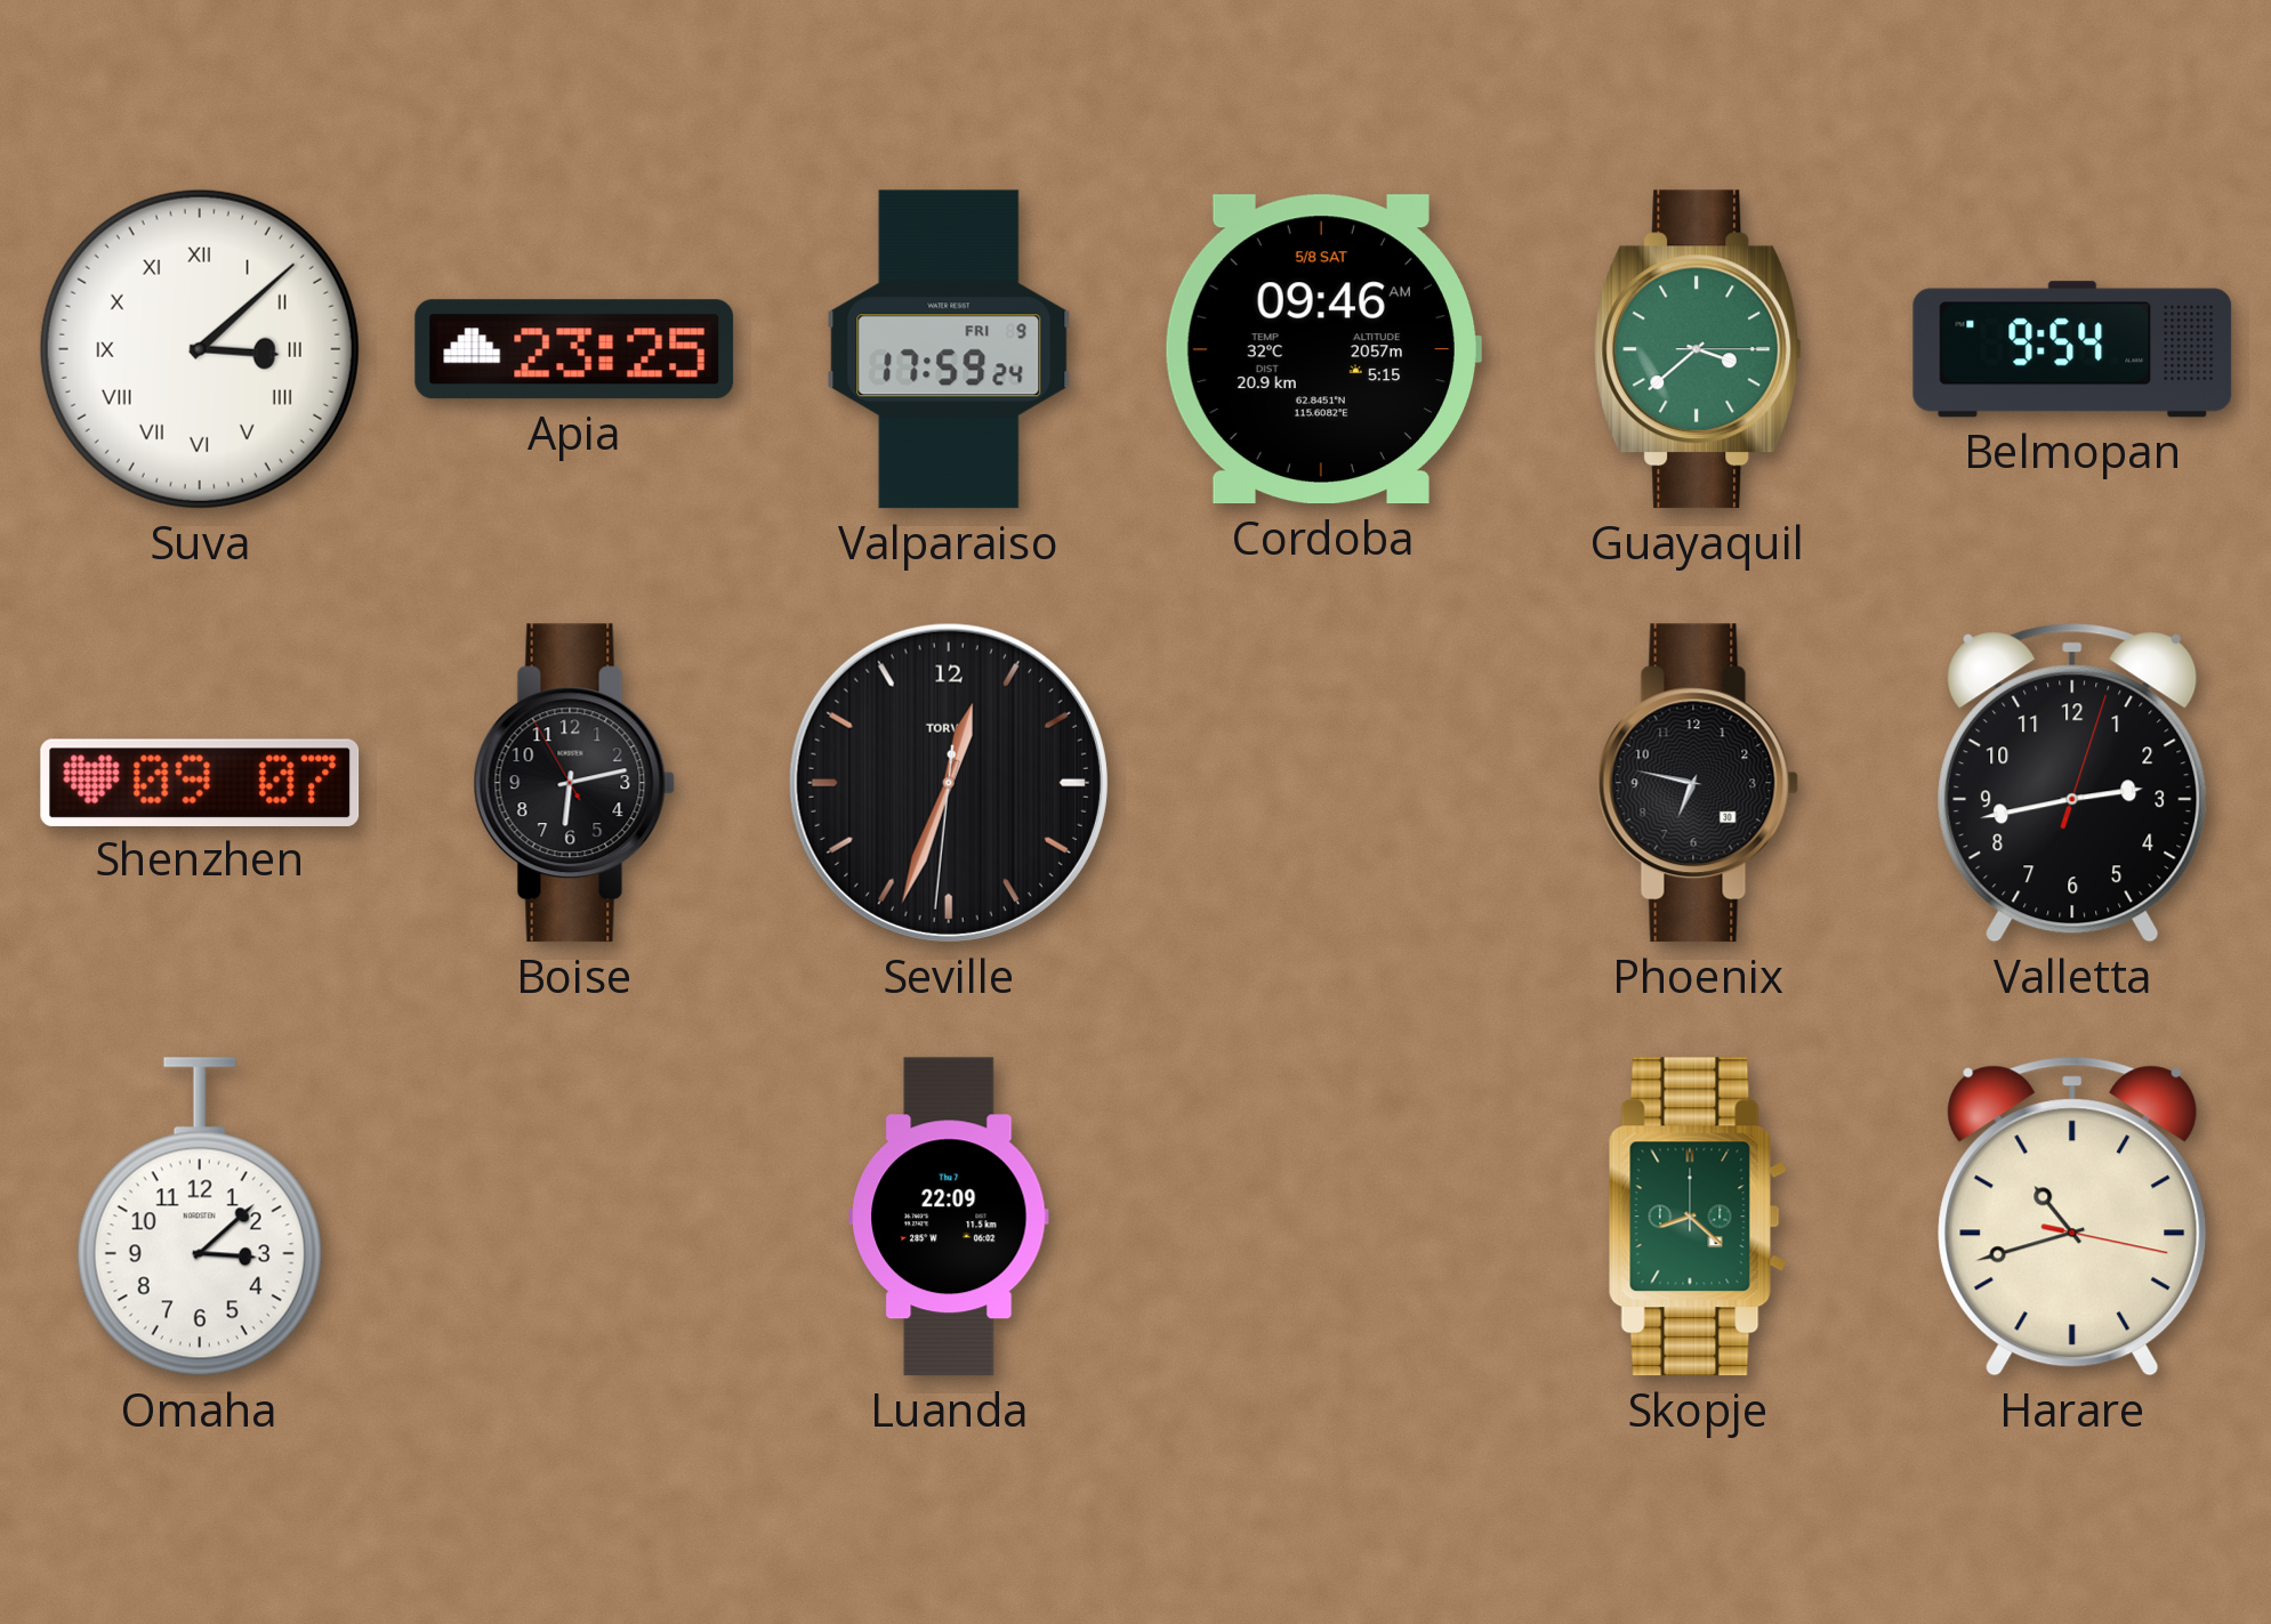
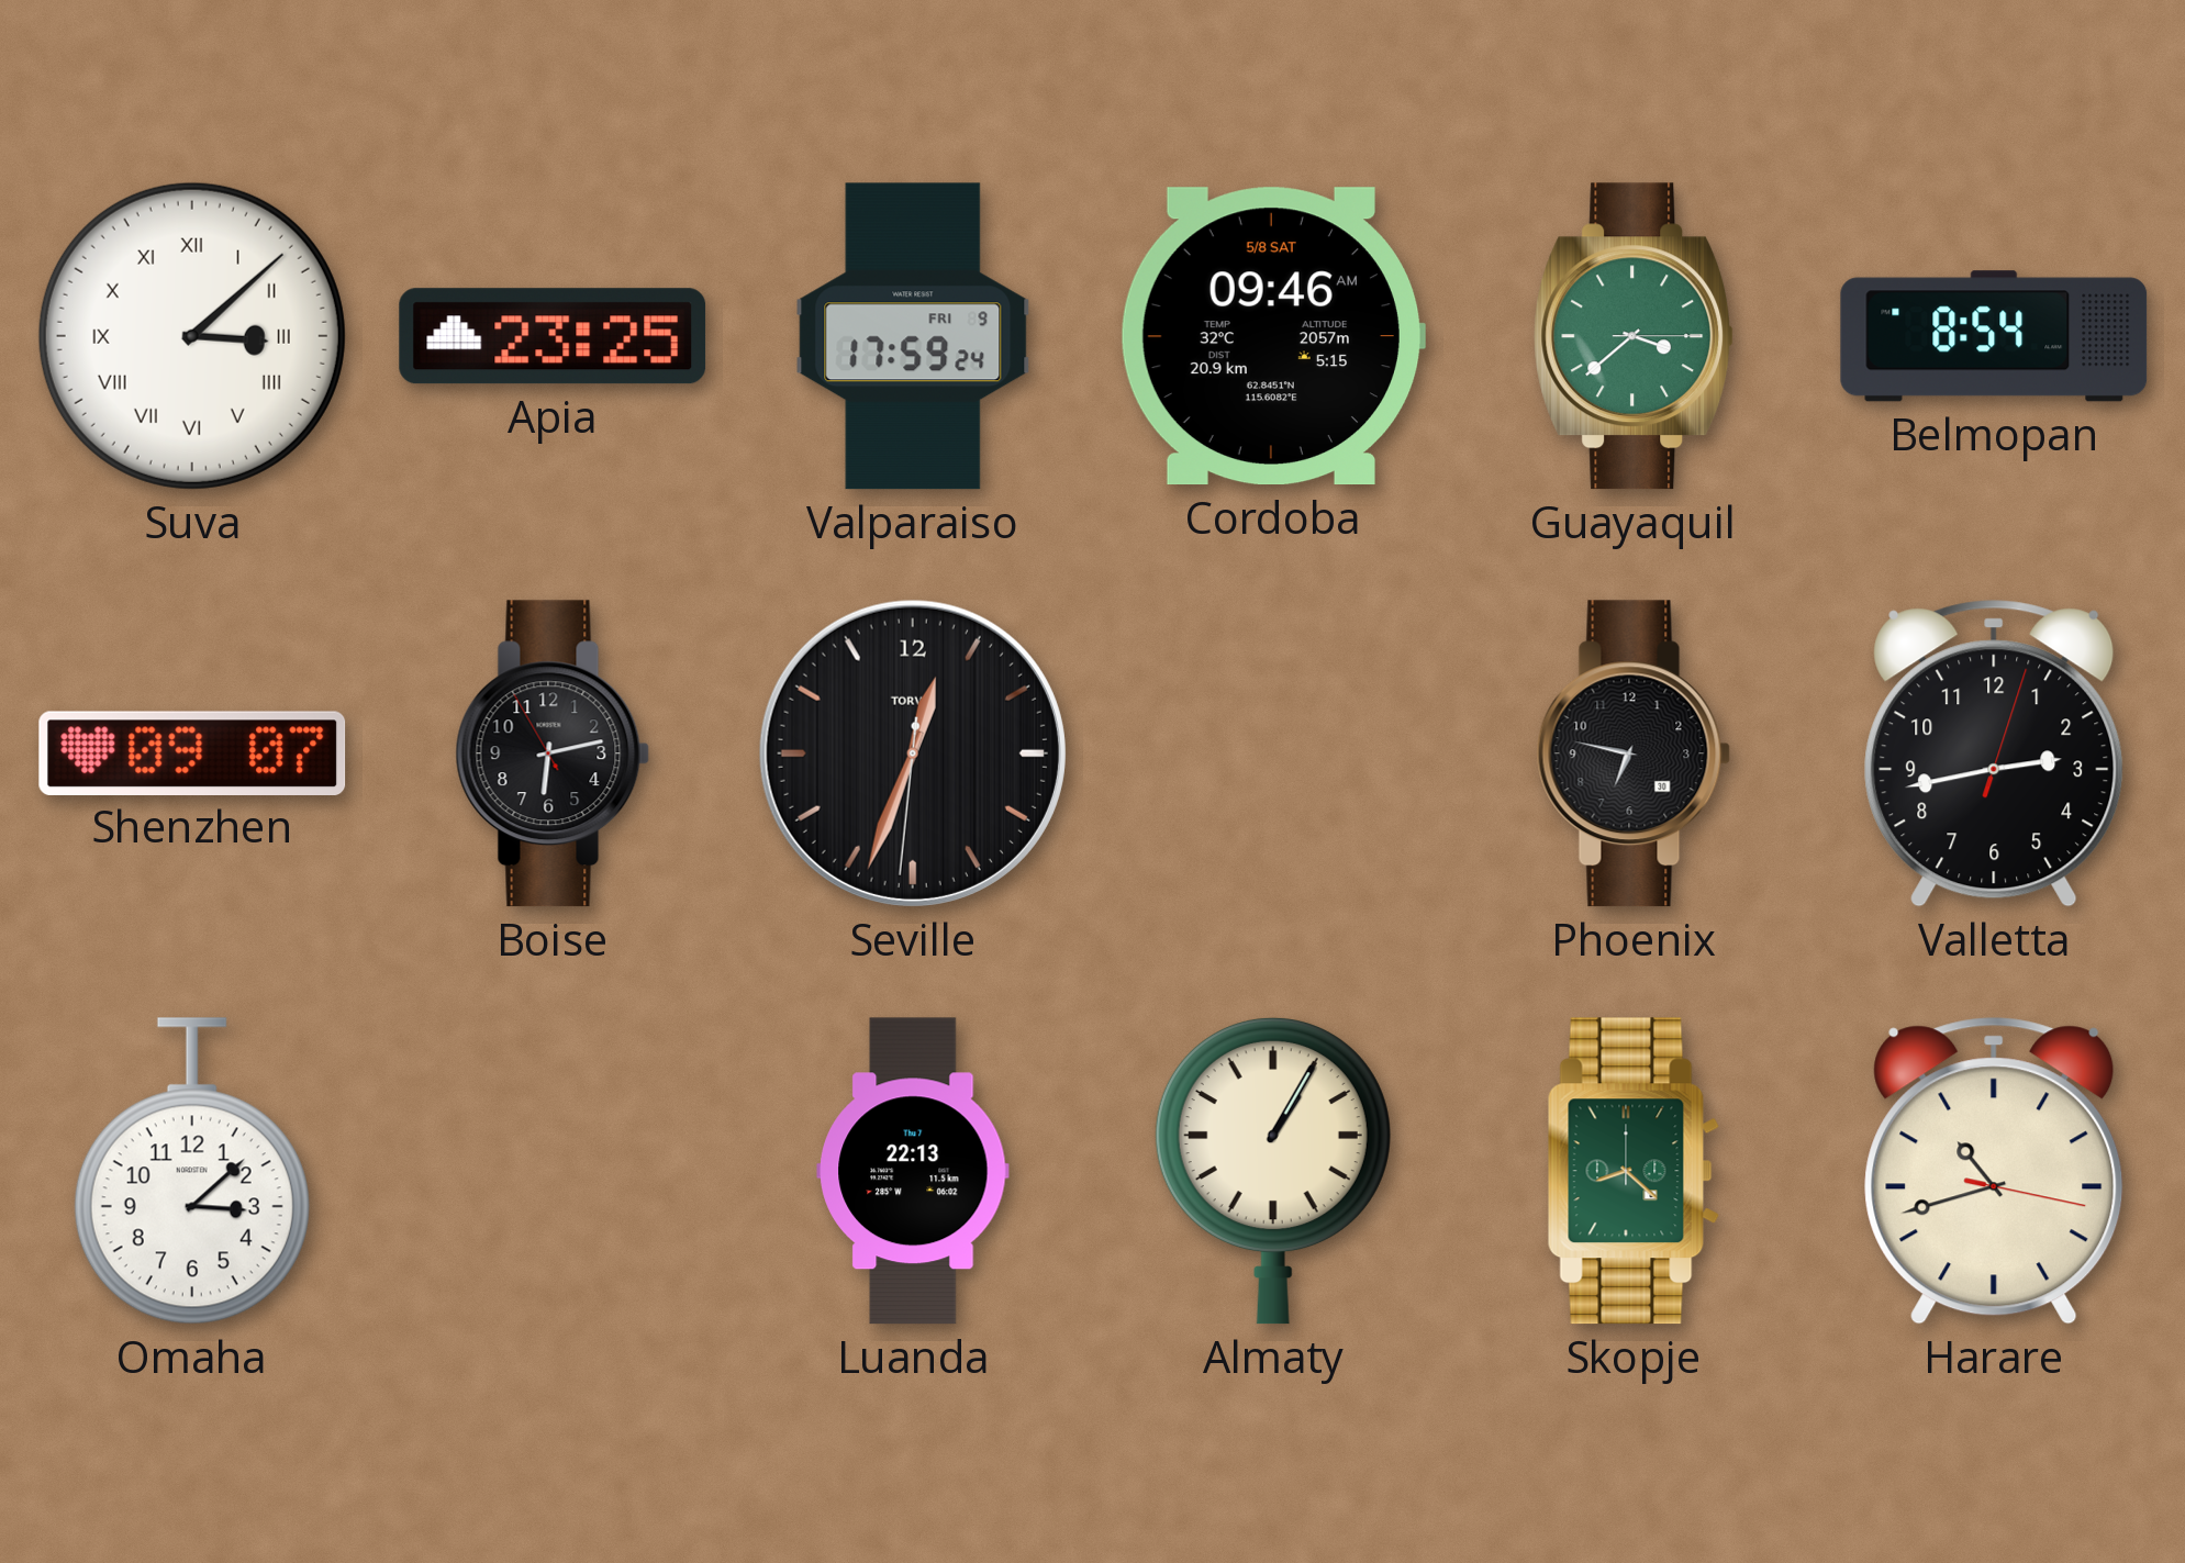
Belmopan: 9:54 -> 8:54 (1994, 336)
Luanda: 22:09 -> 22:13 (913, 1171)
Almaty: none -> 1:05 (1273, 1172)
